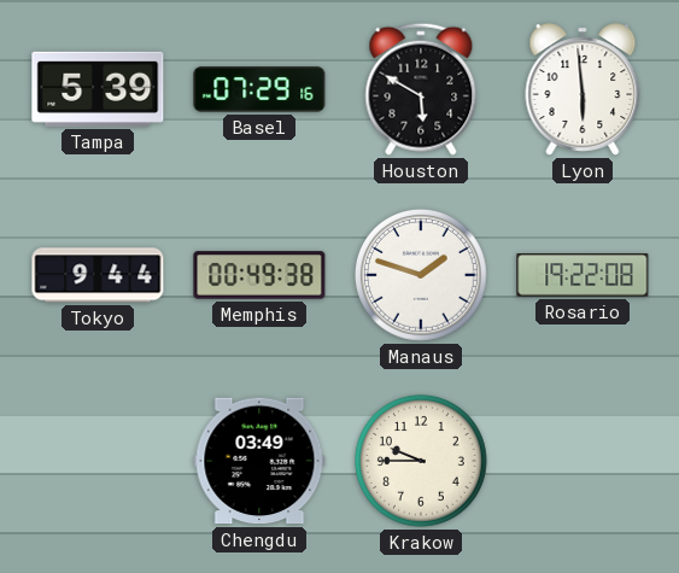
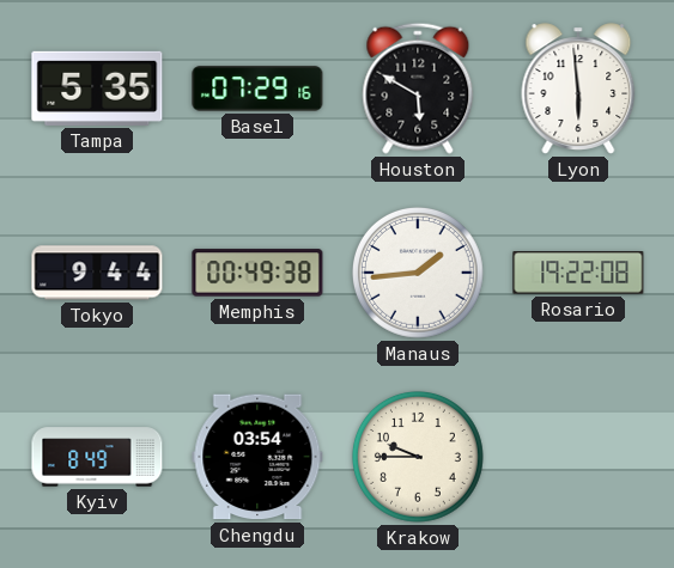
Tampa: 5:39 -> 5:35 (97, 88)
Manaus: 1:48 -> 1:44 (418, 273)
Kyiv: none -> 8:49 (97, 457)
Chengdu: 03:49 -> 03:54 (257, 457)
